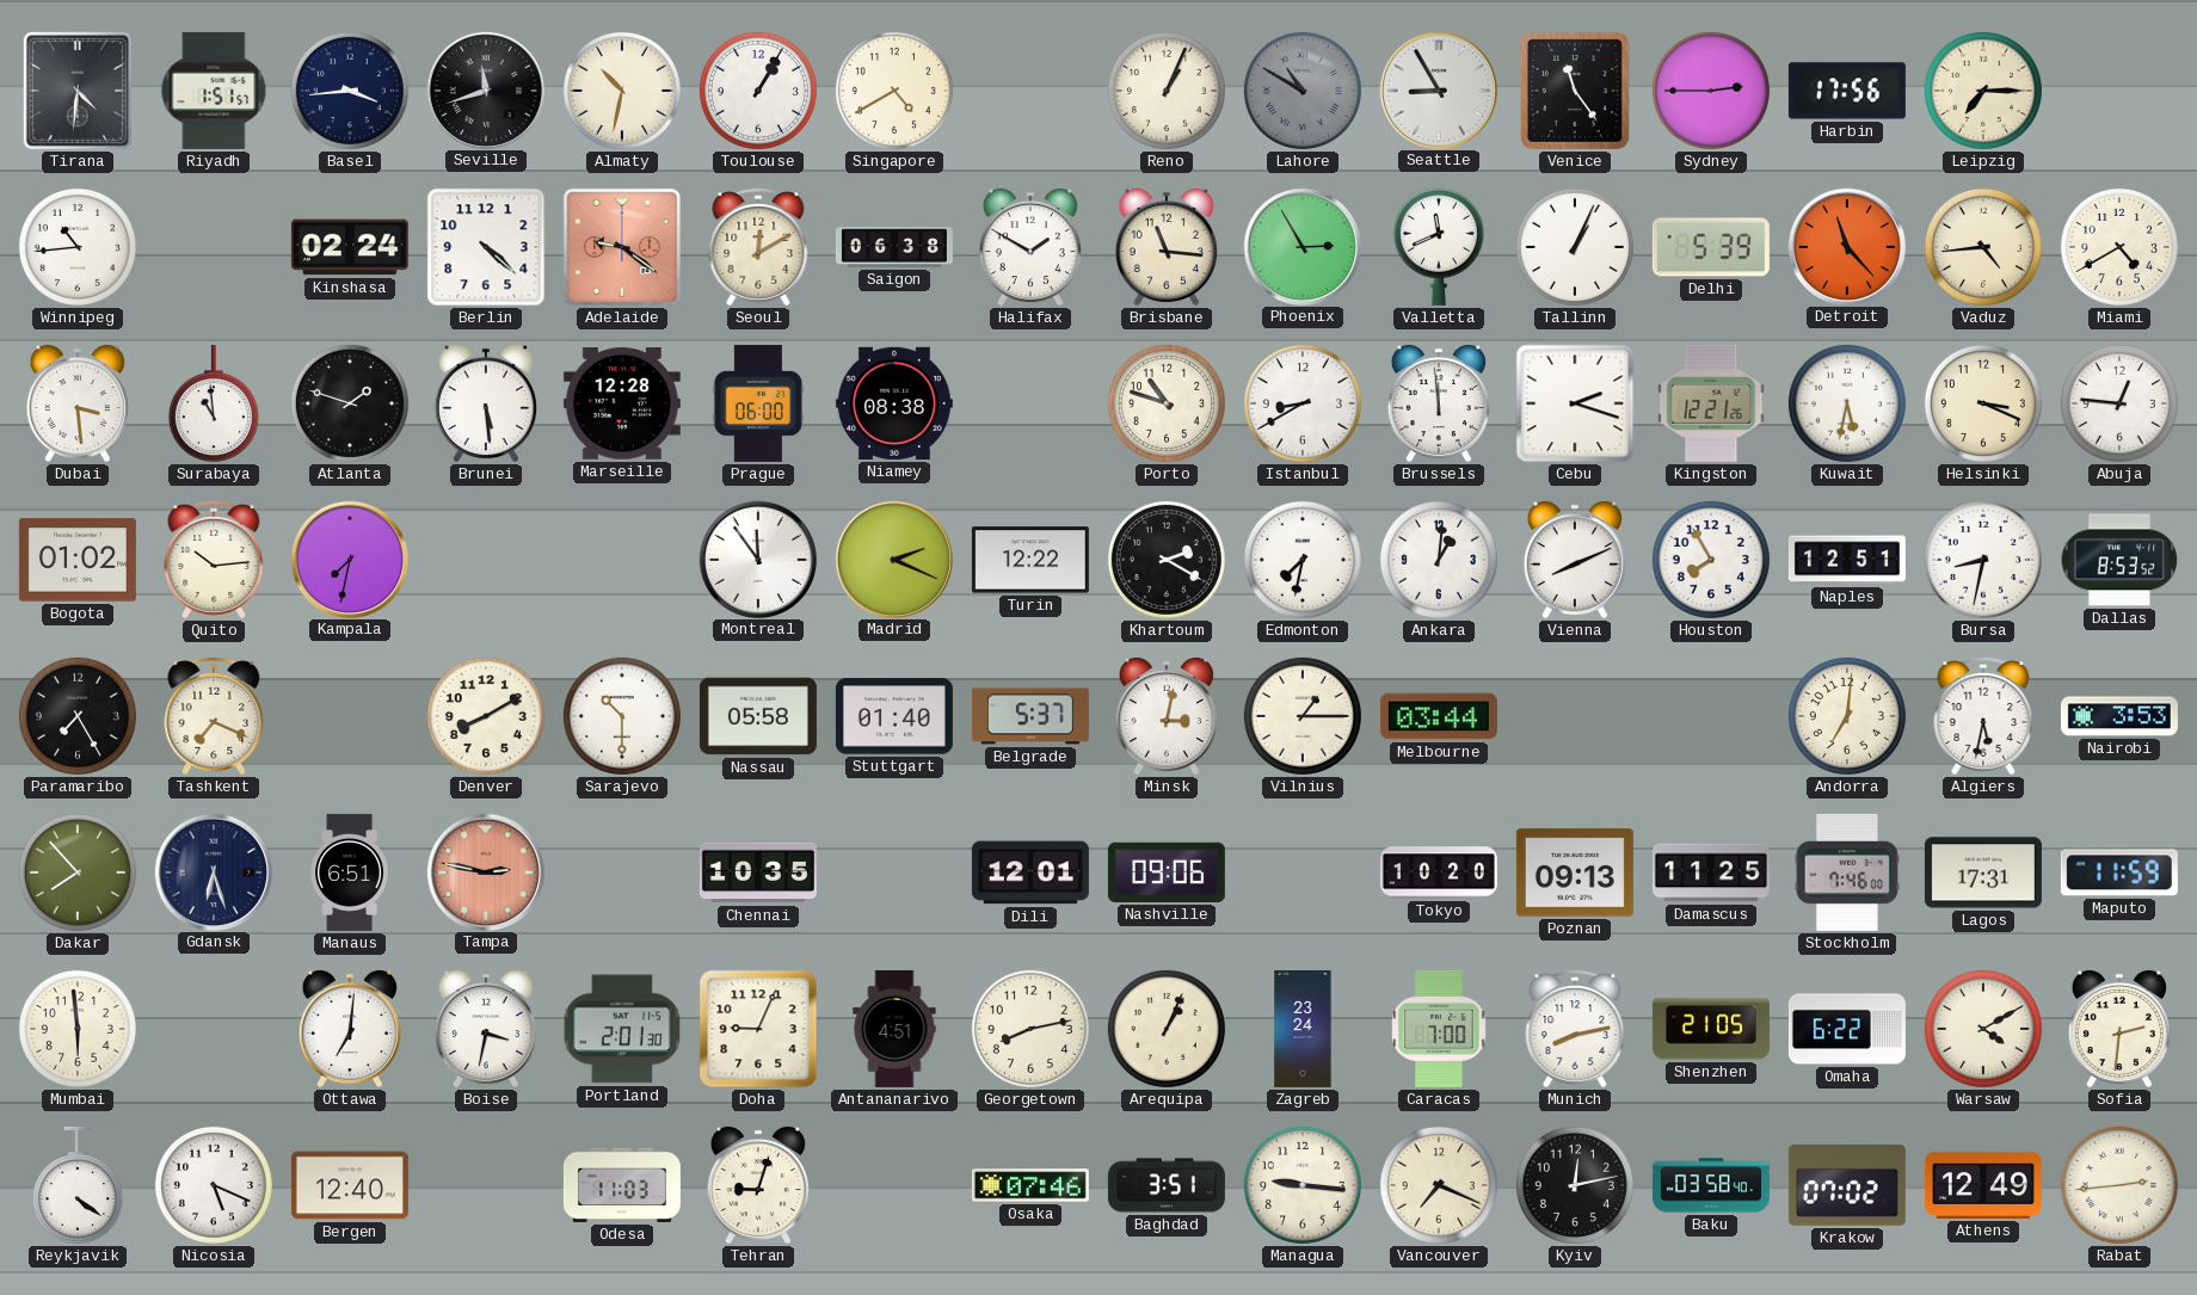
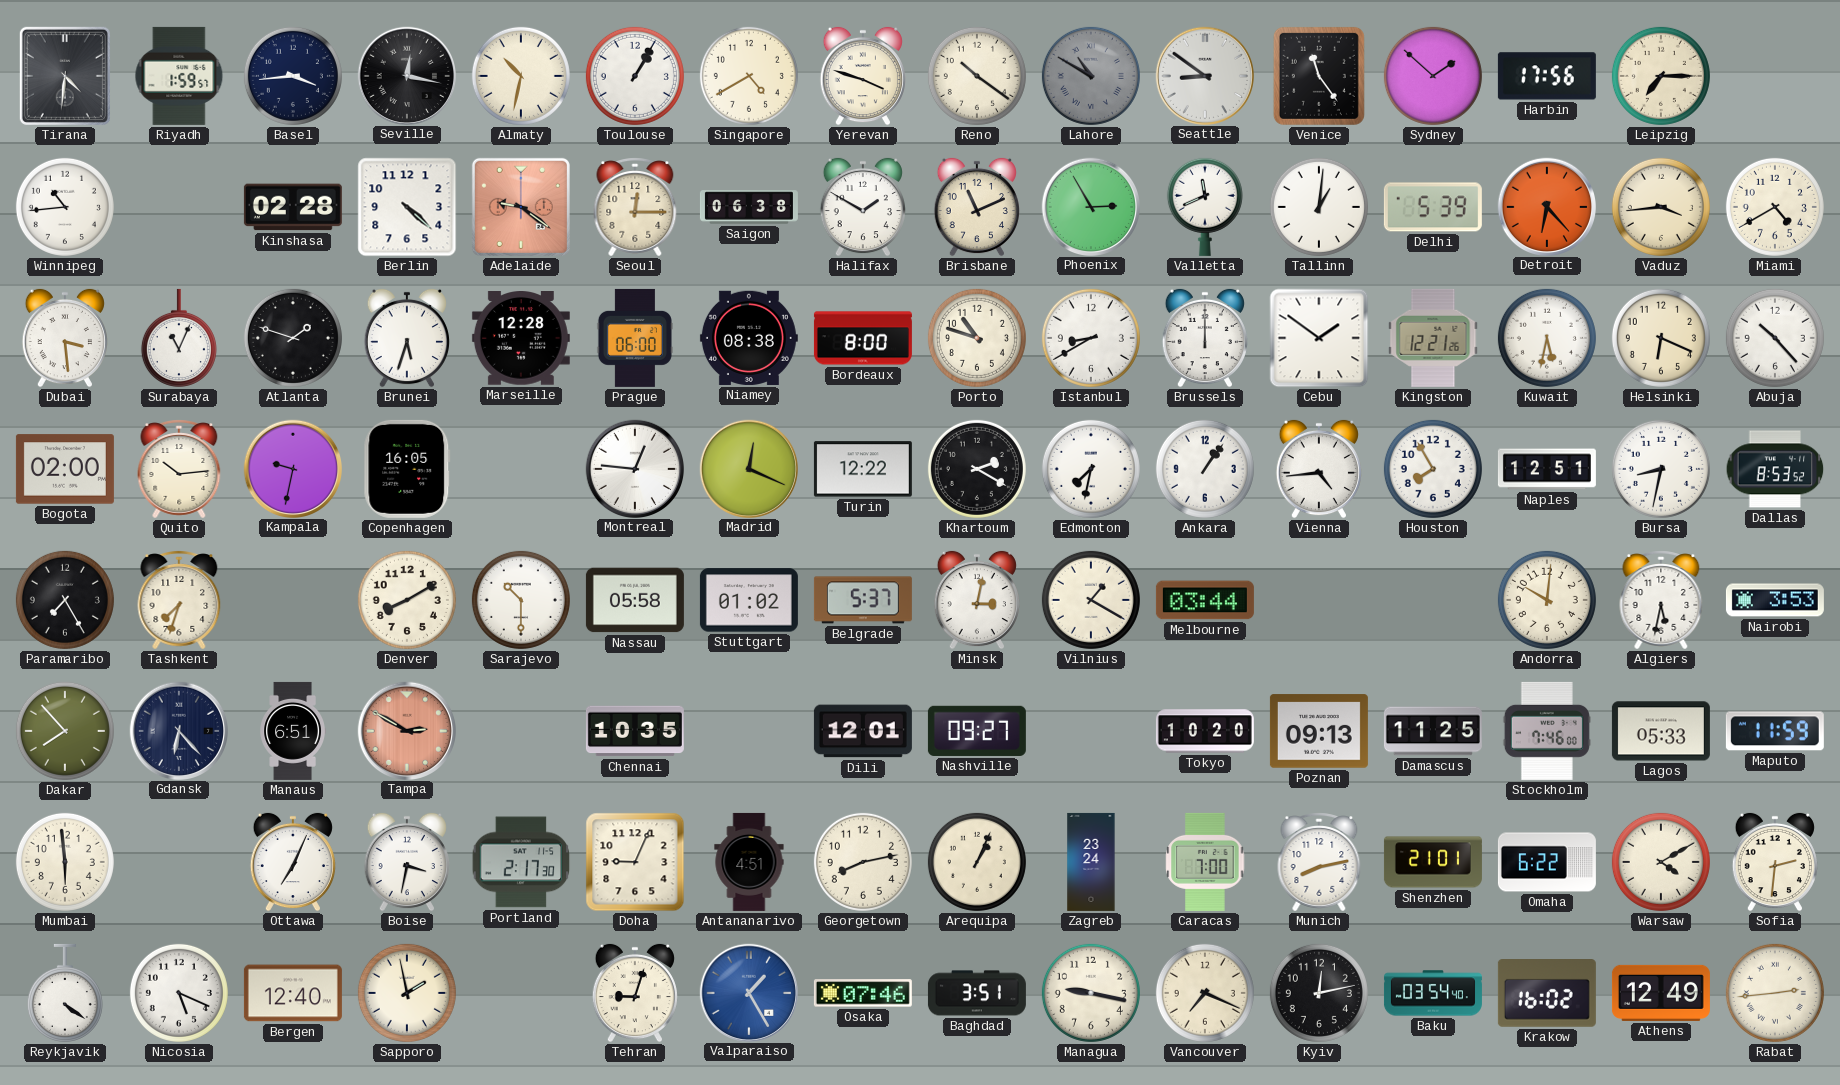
Riyadh: 1:51 -> 1:59 (179, 76)
Seville: 11:42 -> 12:17 (406, 75)
Yerevan: none -> 3:48 (863, 76)
Reno: 1:04 -> 10:21 (977, 76)
Seattle: 8:55 -> 8:51 (1204, 75)
Sydney: 2:45 -> 1:52 (1433, 76)
Kinshasa: 02:24 -> 02:28 (293, 207)
Seoul: 12:10 -> 12:15 (635, 207)
Brisbane: 11:16 -> 11:11 (977, 207)
Tallinn: 1:04 -> 1:01 (1319, 207)
Detroit: 11:23 -> 6:23 (1546, 206)
Vaduz: 4:44 -> 3:44 (1661, 207)
Surabaya: 10:59 -> 11:04 (179, 338)
Brunei: 5:29 -> 5:33 (407, 338)
Bordeaux: none -> 8:00 (863, 338)
Brussels: 11:59 -> 12:00 (1205, 338)
Cebu: 2:18 -> 1:51 (1319, 338)
Helsinki: 3:19 -> 6:19 (1661, 338)
Abuja: 12:46 -> 10:23 (1775, 338)
Bogota: 01:02 -> 02:00 (65, 469)
Kampala: 7:32 -> 9:32 (292, 468)
Copenhagen: none -> 16:05 (407, 469)
Montreal: 11:54 -> 12:46 (634, 468)
Madrid: 2:19 -> 12:19 (748, 468)
Ankara: 1:01 -> 1:06 (1205, 469)
Vienna: 8:11 -> 4:44 (1319, 469)
Tashkent: 7:19 -> 7:33 (179, 600)
Stuttgart: 01:40 -> 01:02 (749, 600)
Vilnius: 1:15 -> 1:20 (1091, 600)
Andorra: 7:01 -> 10:01 (1547, 600)
Gdansk: 6:27 -> 6:23 (178, 730)
Tampa: 2:47 -> 2:50 (406, 730)
Nashville: 09:06 -> 09:27 (977, 731)
Lagos: 17:31 -> 05:33 (1661, 731)
Ottawa: 7:01 -> 7:04 (293, 862)
Portland: 2:01 -> 2:17 (521, 862)
Shenzhen: 21:05 -> 21:01 (1433, 862)
Sapporo: none -> 1:58 (407, 993)
Odesa: 11:03 -> none (622, 1185)
Valparaiso: none -> 1:25 (748, 992)
Managua: 9:16 -> 9:17 (1091, 993)
Baku: 03:58 -> 03:54 (1433, 993)
Krakow: 07:02 -> 16:02 (1547, 994)
